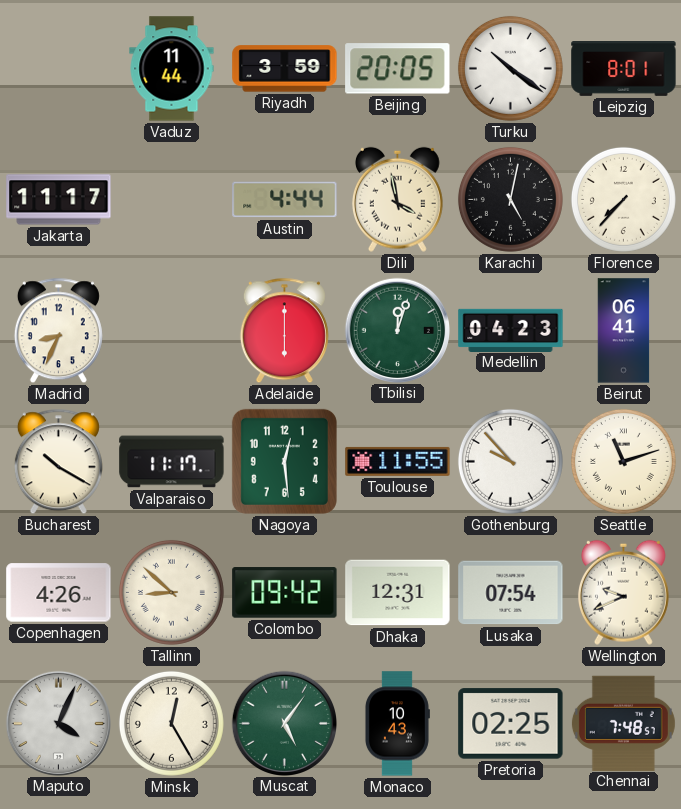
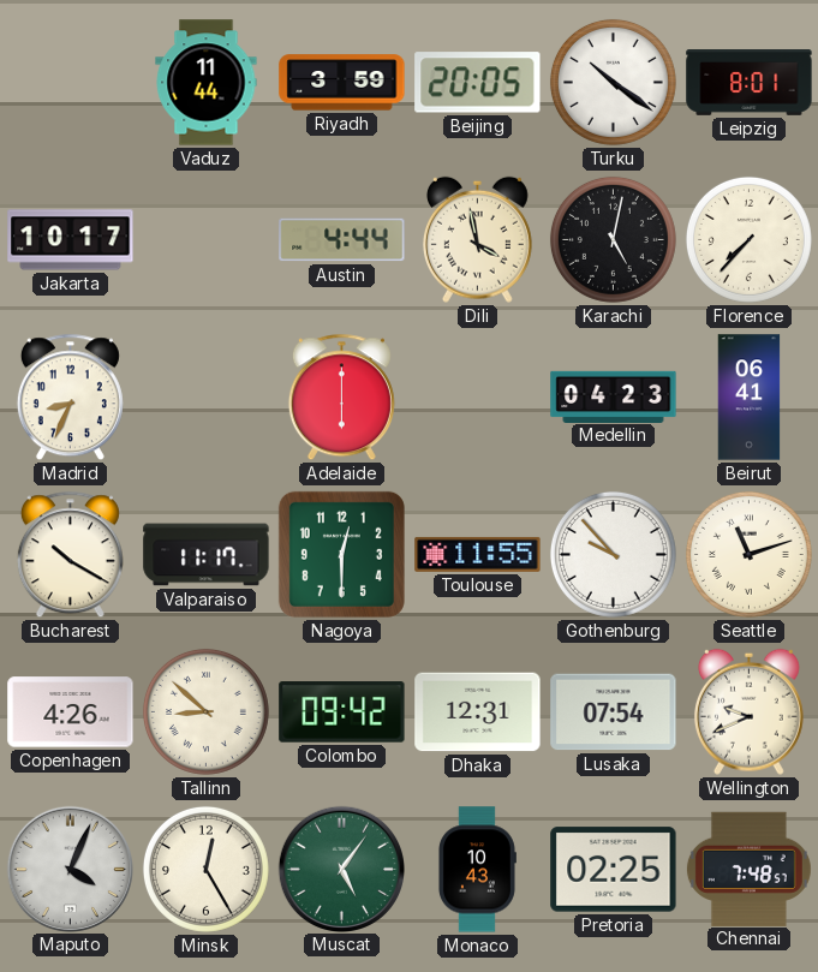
Jakarta: 11:17 -> 10:17 (71, 240)
Tbilisi: 12:03 -> none (397, 330)
Nagoya: 12:29 -> 12:30 (341, 554)
